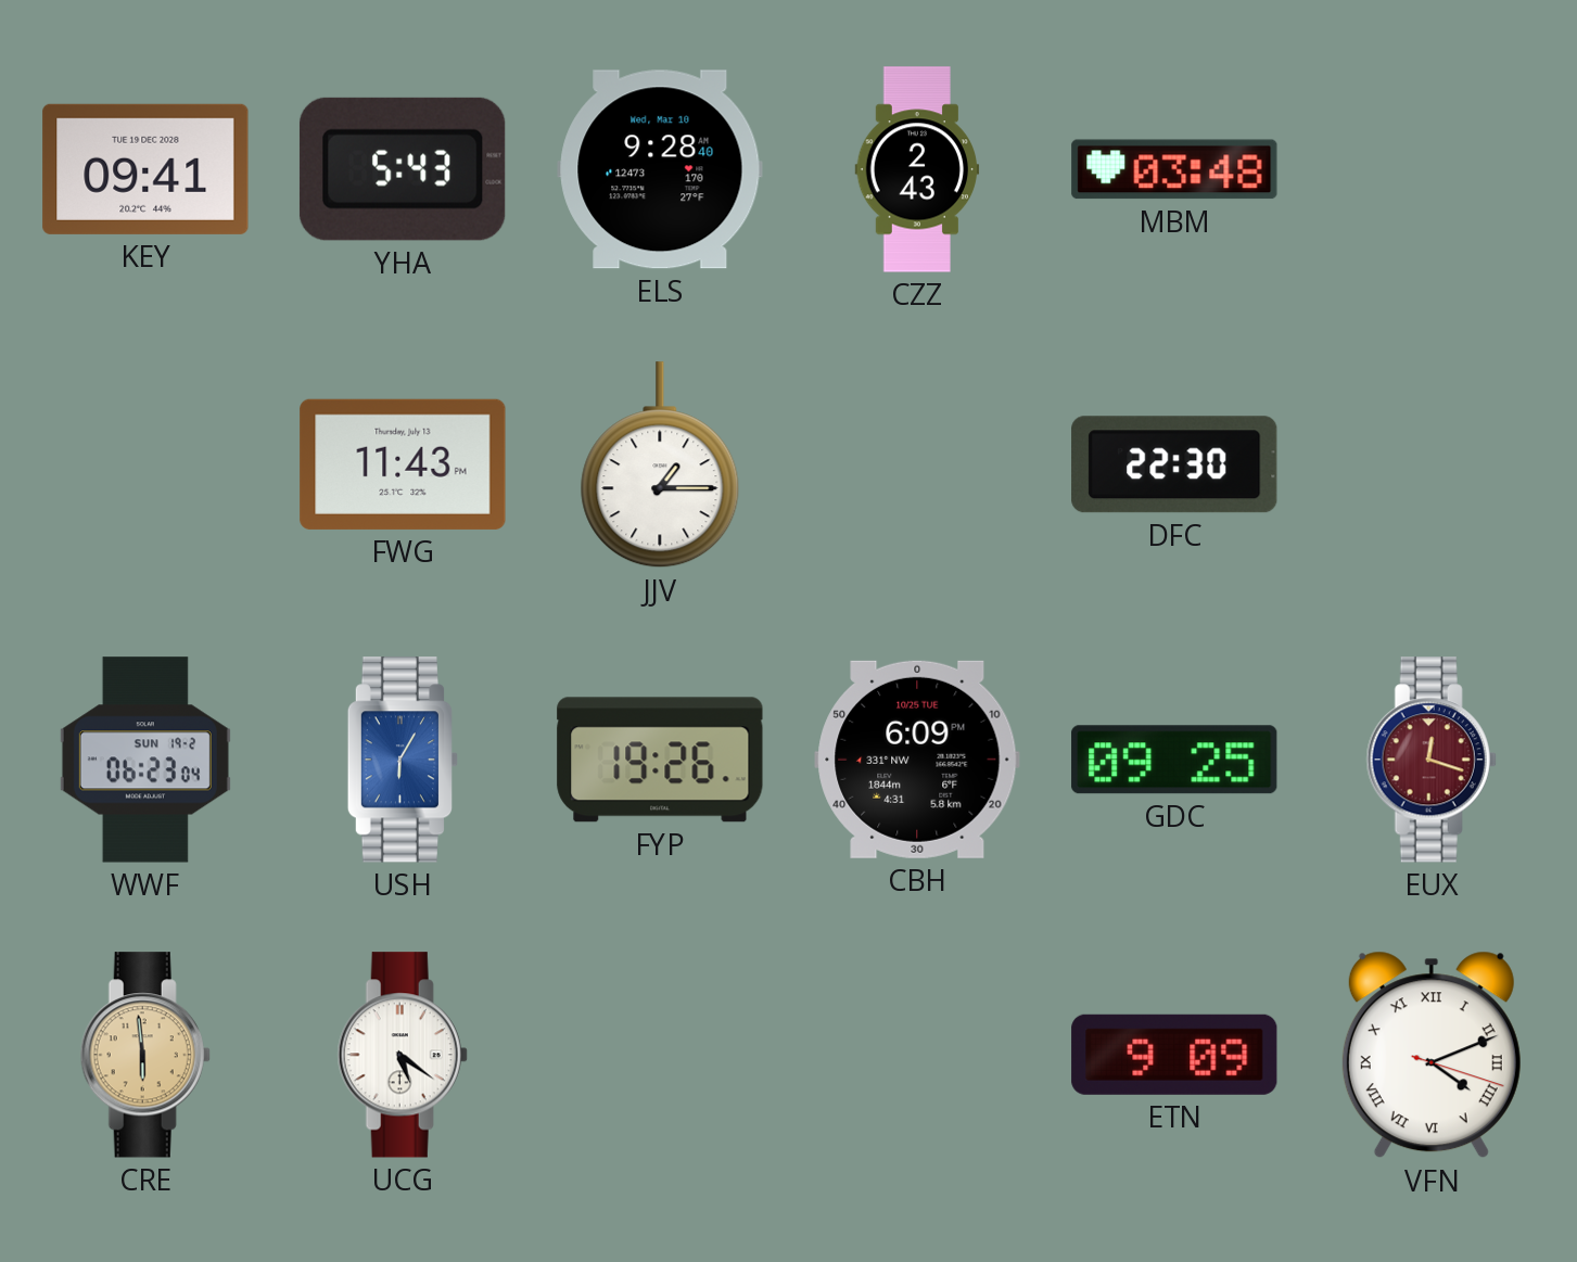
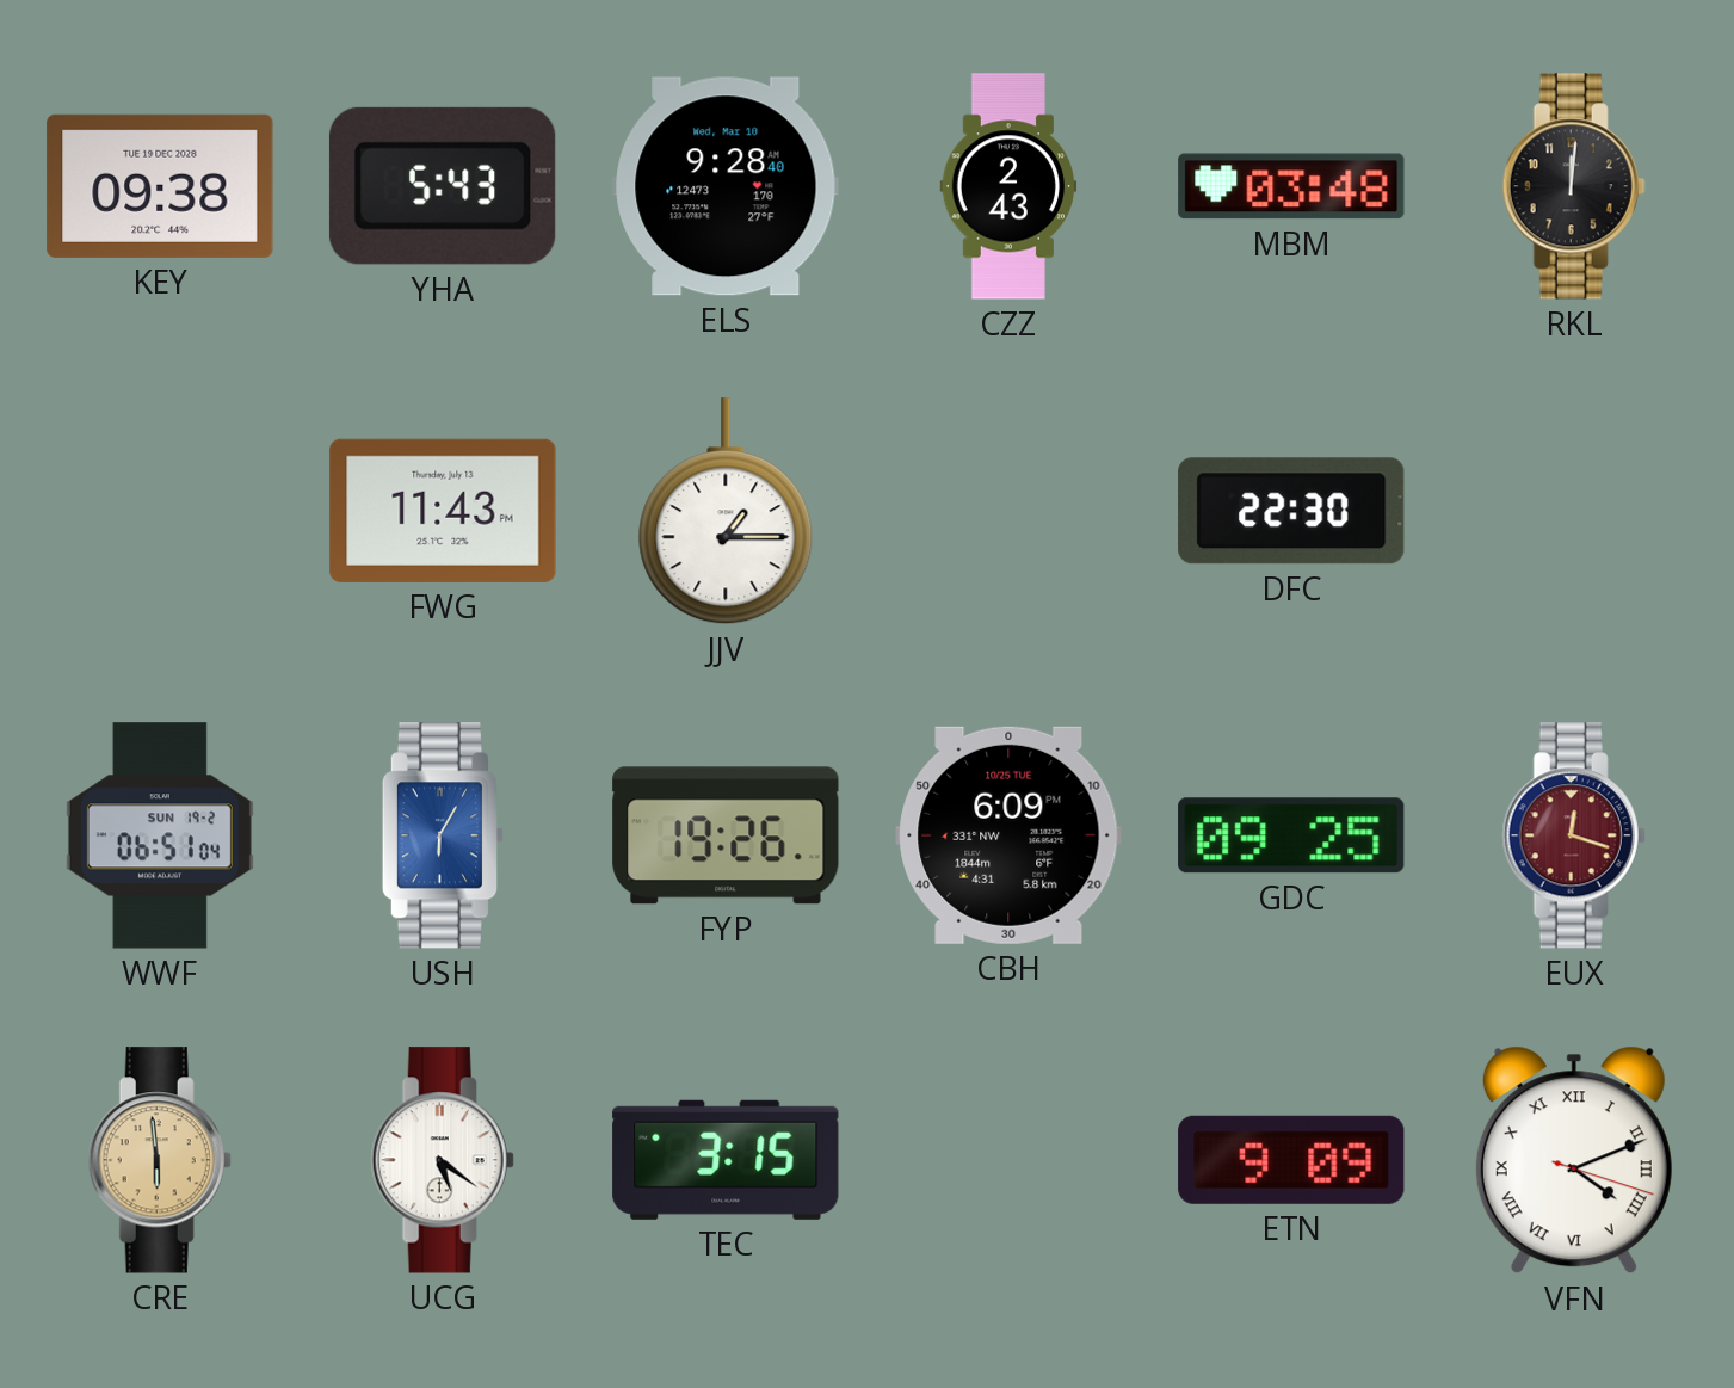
KEY: 09:41 -> 09:38 (160, 186)
RKL: none -> 12:01 (1574, 186)
WWF: 06:23 -> 06:51 (160, 835)
TEC: none -> 3:15 (726, 1160)
